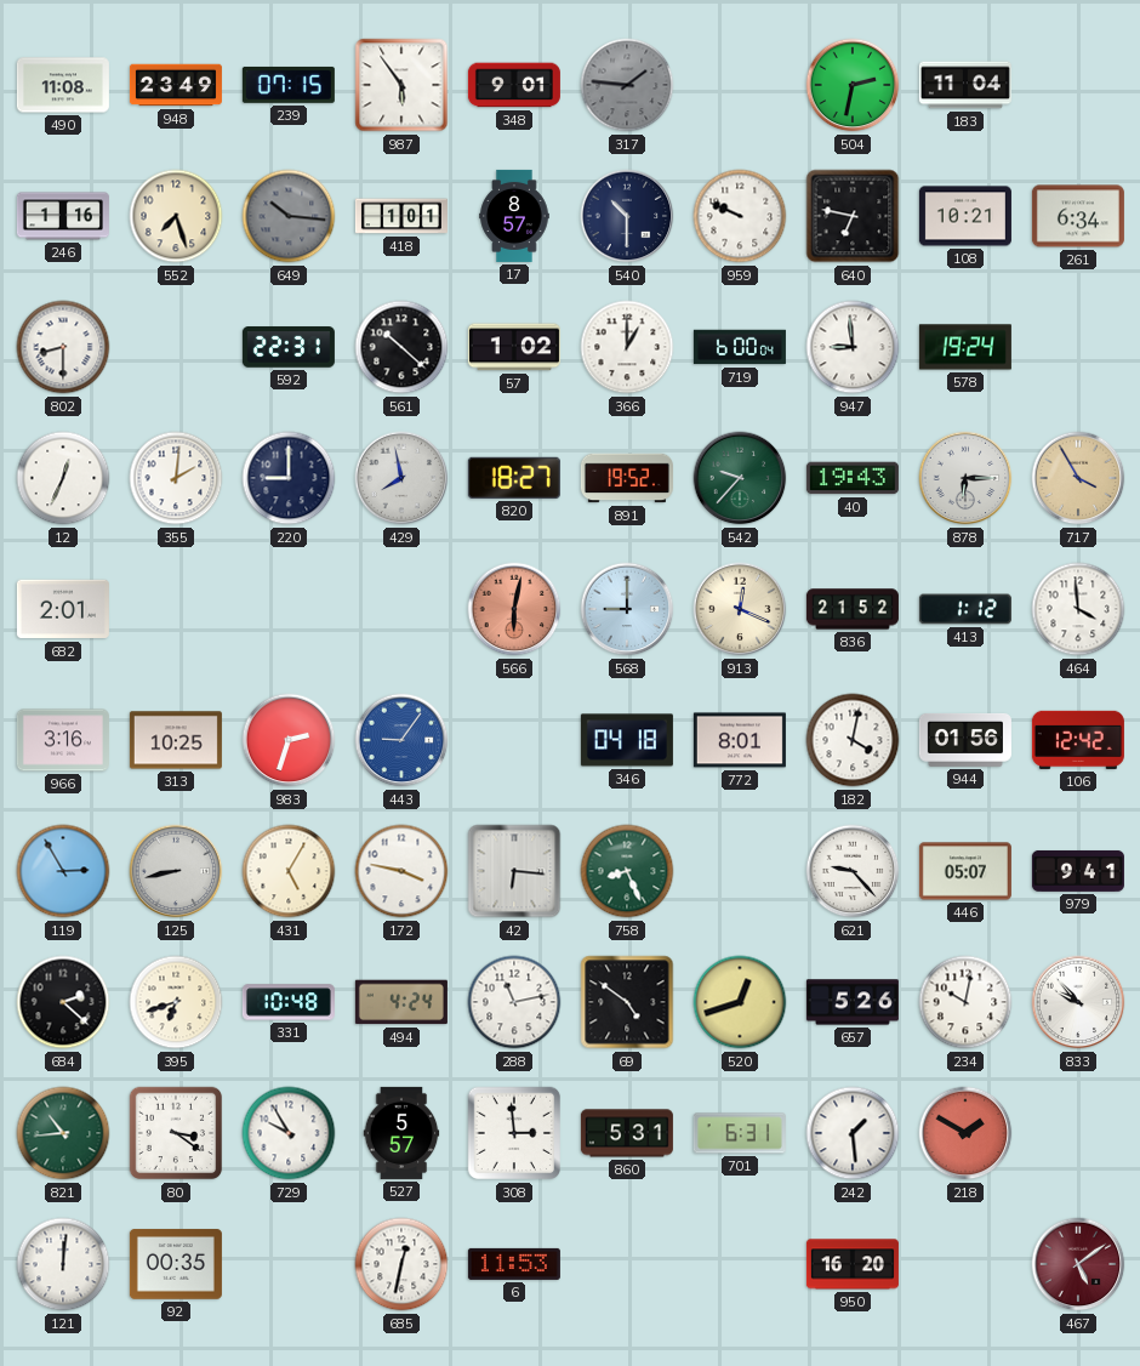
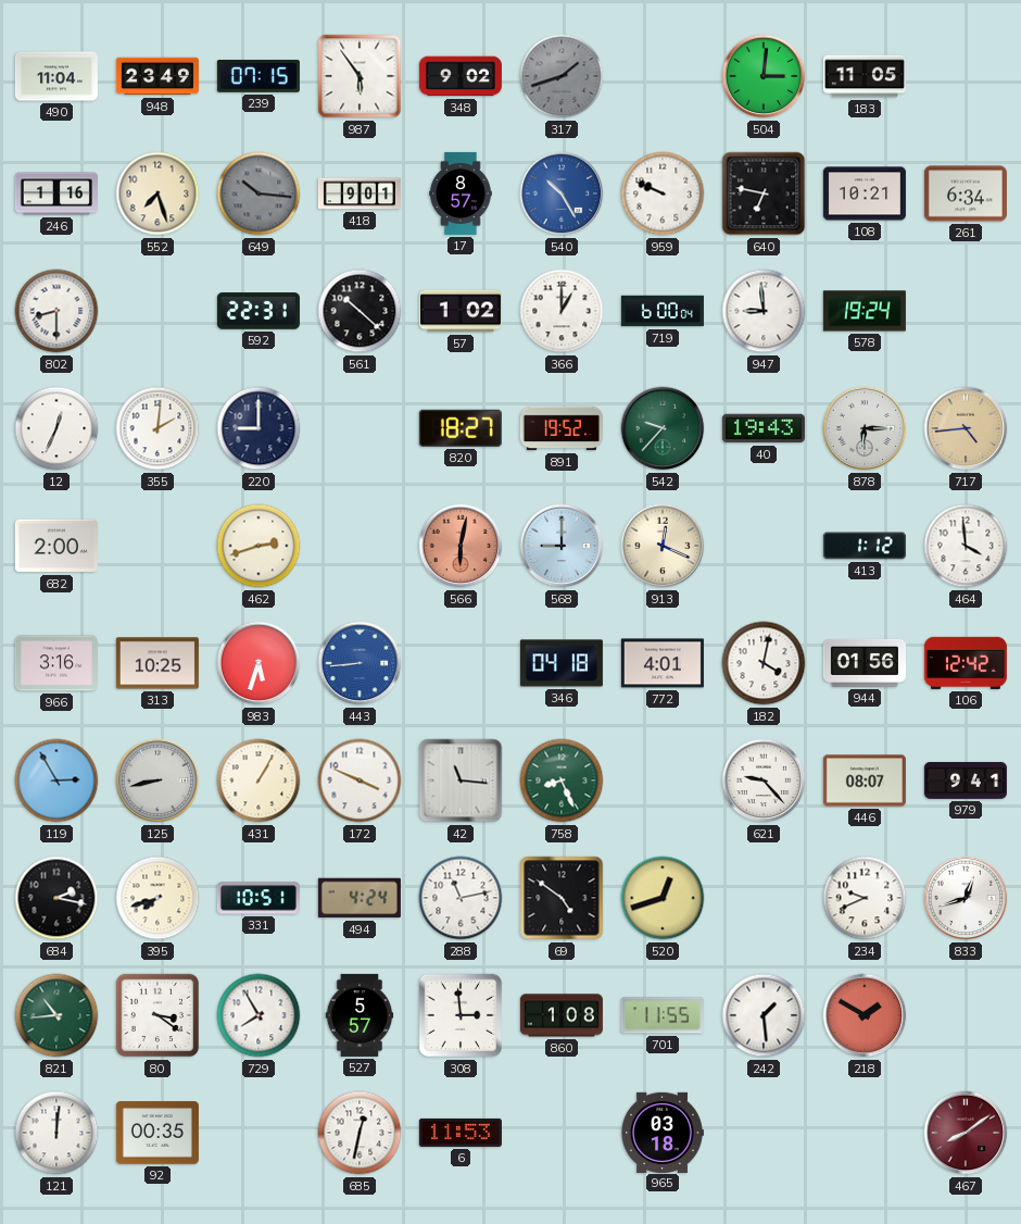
490: 11:08 -> 11:04 (56, 76)
348: 9:01 -> 9:02 (461, 76)
317: 1:46 -> 1:42 (562, 76)
504: 2:32 -> 3:01 (764, 76)
183: 11:04 -> 11:05 (865, 76)
418: 1:01 -> 9:01 (360, 193)
540: 10:30 -> 10:25 (562, 193)
540 dial: navy -> blue (562, 193)
429: 7:58 -> none (401, 478)
717: 3:55 -> 4:44 (966, 428)
682: 2:01 -> 2:00 (56, 546)
462: none -> 2:42 (259, 546)
836: 21:52 -> none (853, 609)
983: 2:33 -> 5:33 (259, 663)
443: 9:06 -> 8:44 (360, 663)
772: 8:01 -> 4:01 (663, 663)
431: 5:05 -> 1:05 (259, 780)
172: 3:47 -> 3:49 (360, 780)
42: 6:16 -> 11:16 (461, 780)
446: 05:07 -> 08:07 (865, 780)
684: 2:22 -> 2:17 (56, 898)
395: 6:42 -> 7:42 (157, 898)
331: 10:48 -> 10:51 (259, 898)
657: 5:26 -> none (853, 1002)
234: 10:02 -> 9:41 (865, 898)
833: 9:53 -> 12:42 (966, 898)
729: 9:55 -> 7:55 (259, 1015)
860: 5:31 -> 1:08 (562, 1015)
701: 6:31 -> 11:55 (663, 1015)
965: none -> 03:18 (663, 1132)
950: 16:20 -> none (853, 1264)
467: 5:09 -> 8:09 (966, 1133)
